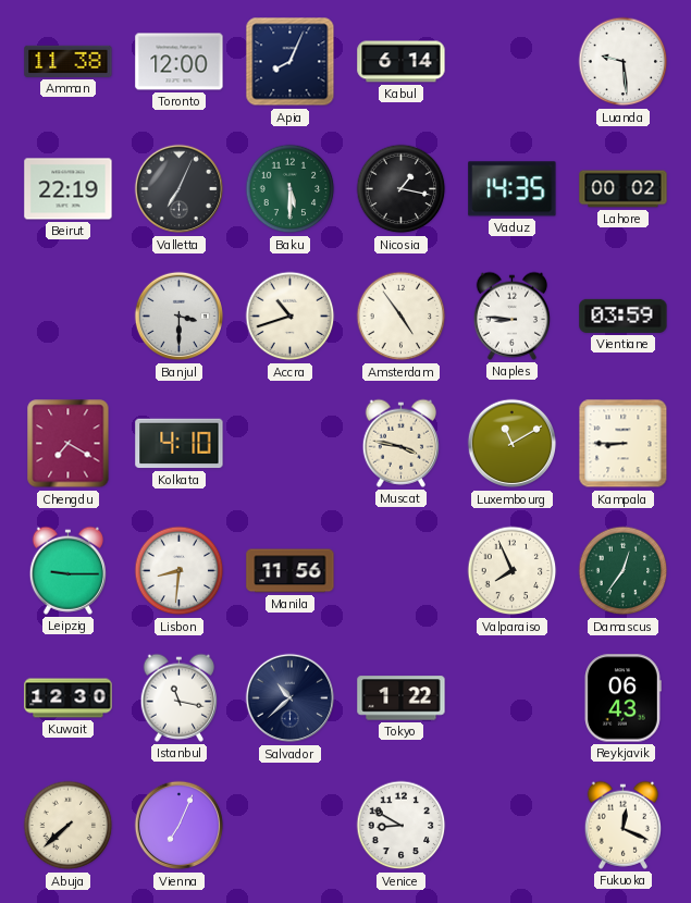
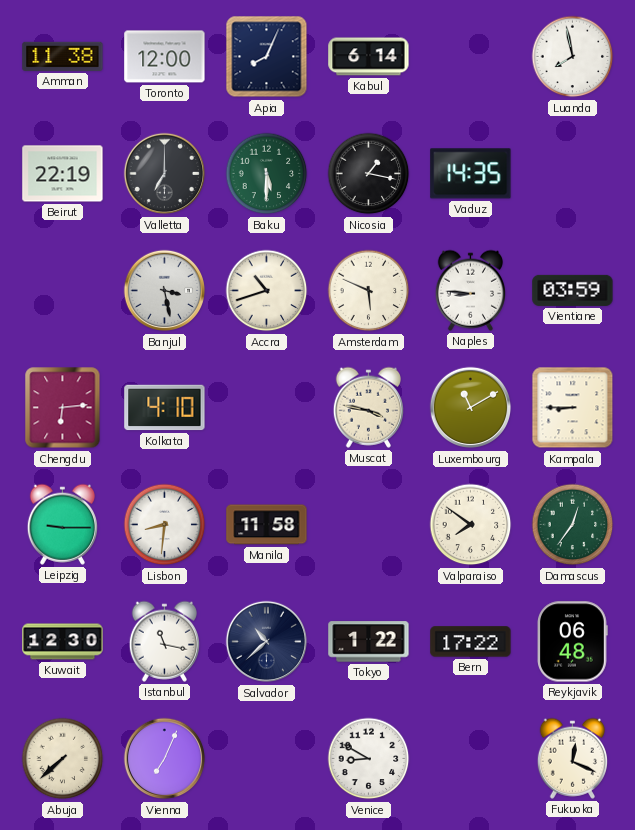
Luanda: 9:29 -> 7:58 (573, 57)
Valletta: 7:04 -> 7:00 (165, 174)
Lahore: 00:02 -> none (624, 189)
Banjul: 3:30 -> 3:28 (165, 291)
Amsterdam: 4:54 -> 5:49 (369, 291)
Chengdu: 7:20 -> 6:14 (63, 408)
Manila: 11:56 -> 11:58 (267, 525)
Valparaiso: 7:56 -> 7:51 (471, 525)
Bern: none -> 17:22 (471, 642)
Reykjavik: 06:43 -> 06:48 (573, 642)
